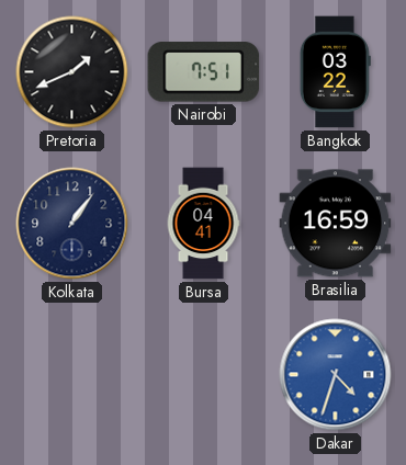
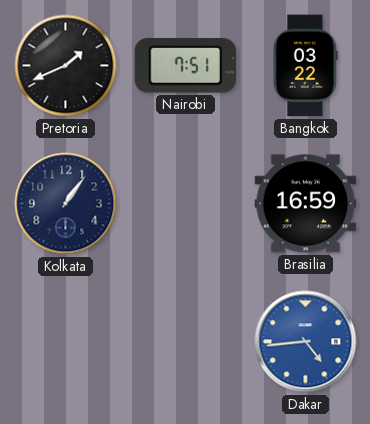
Bursa: 04:41 -> none (203, 224)
Dakar: 4:33 -> 4:44 (306, 342)
